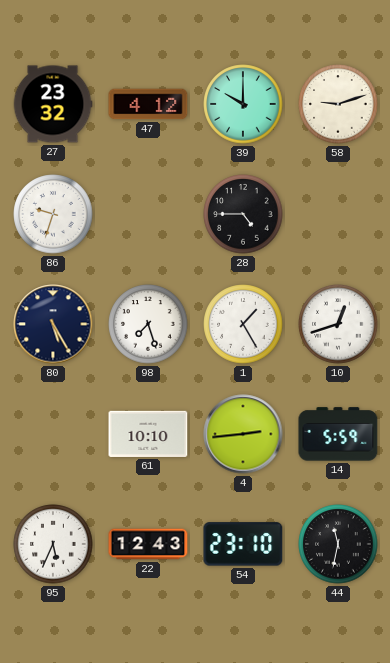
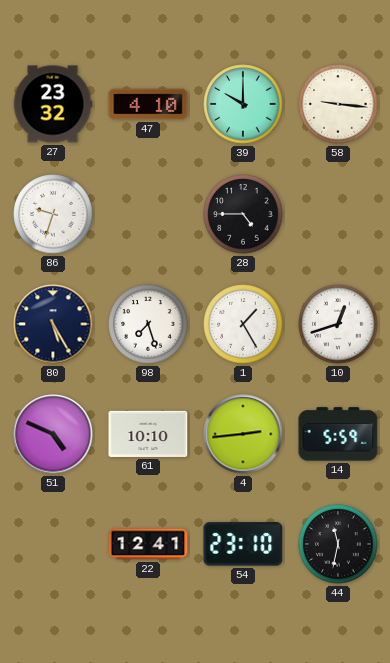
47: 4:12 -> 4:10 (148, 104)
58: 9:12 -> 9:16 (338, 104)
51: none -> 4:49 (53, 434)
95: 5:34 -> none (53, 544)
22: 12:43 -> 12:41 (148, 544)
